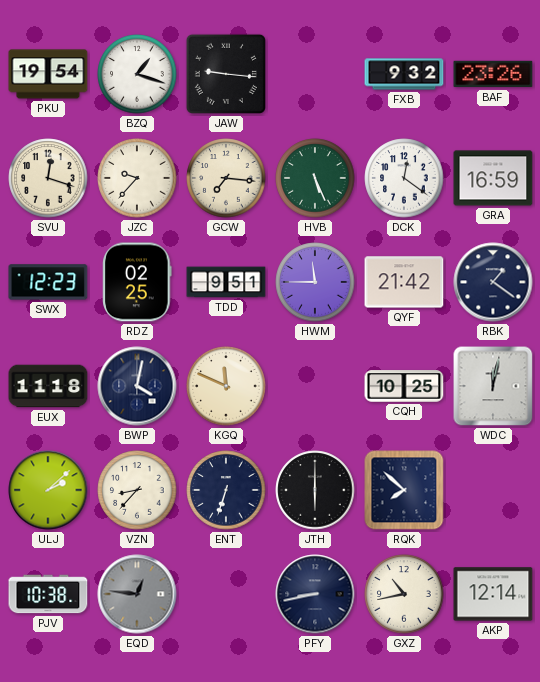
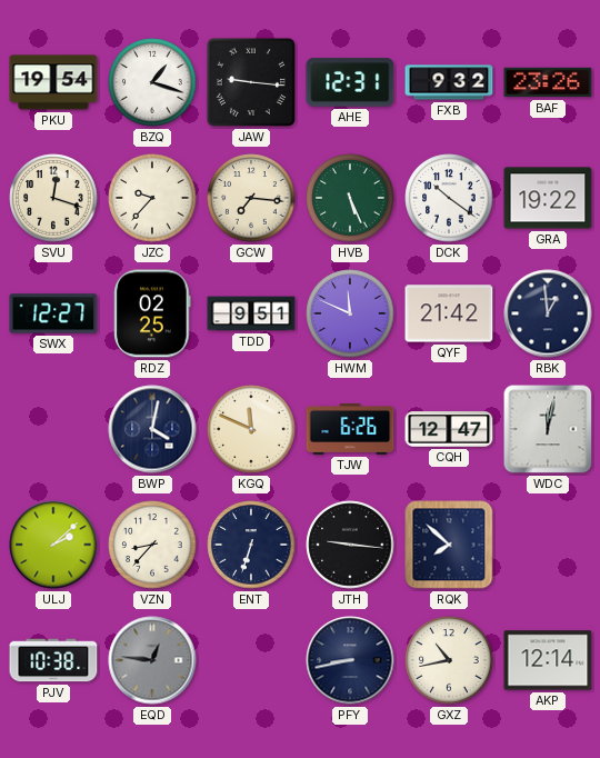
AHE: none -> 12:31 (350, 82)
DCK: 12:21 -> 10:21 (449, 198)
GRA: 16:59 -> 19:22 (548, 198)
SWX: 12:23 -> 12:27 (53, 313)
HWM: 11:45 -> 11:49 (350, 313)
RBK: 1:21 -> 12:59 (548, 313)
EUX: 11:18 -> none (48, 386)
TJW: none -> 6:26 (350, 429)
CQH: 10:25 -> 12:47 (449, 429)
JTH: 6:00 -> 9:16 (350, 545)
